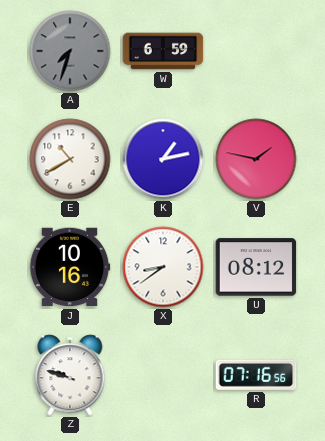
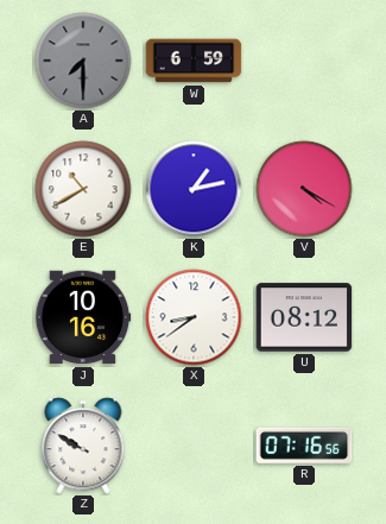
A: 7:33 -> 7:30 (83, 61)
V: 1:47 -> 4:20 (304, 189)
Z: 9:48 -> 9:50 (83, 446)
